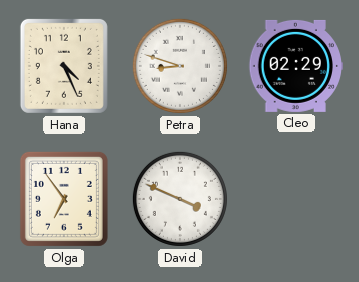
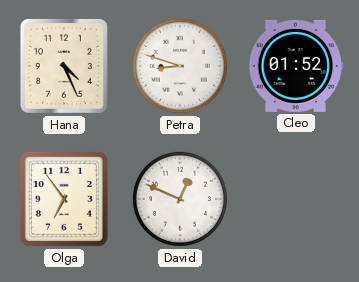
Cleo: 02:29 -> 01:52 (295, 66)
David: 3:49 -> 12:49 (180, 199)
